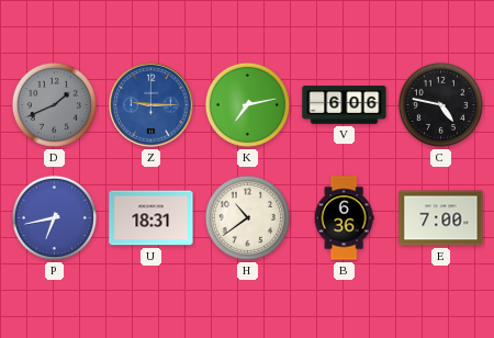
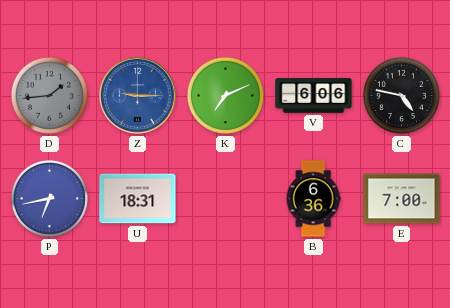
D: 1:41 -> 1:44 (49, 95)
K: 7:13 -> 7:11 (225, 95)
H: 10:39 -> none (247, 217)
